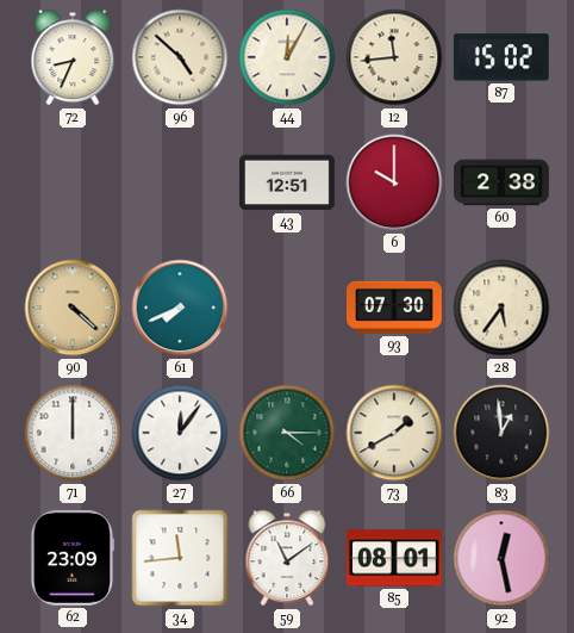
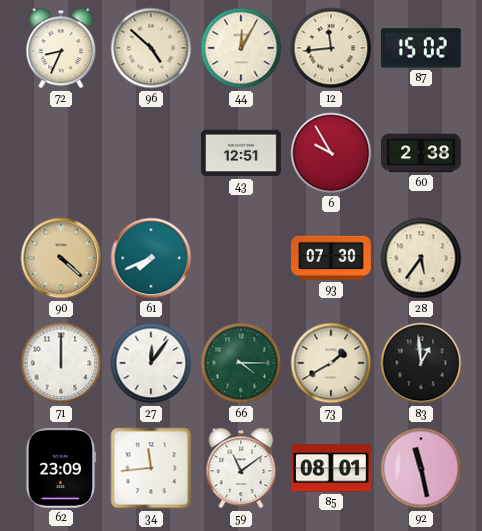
6: 10:00 -> 9:55 (331, 153)
92: 12:28 -> 11:28 (421, 468)
